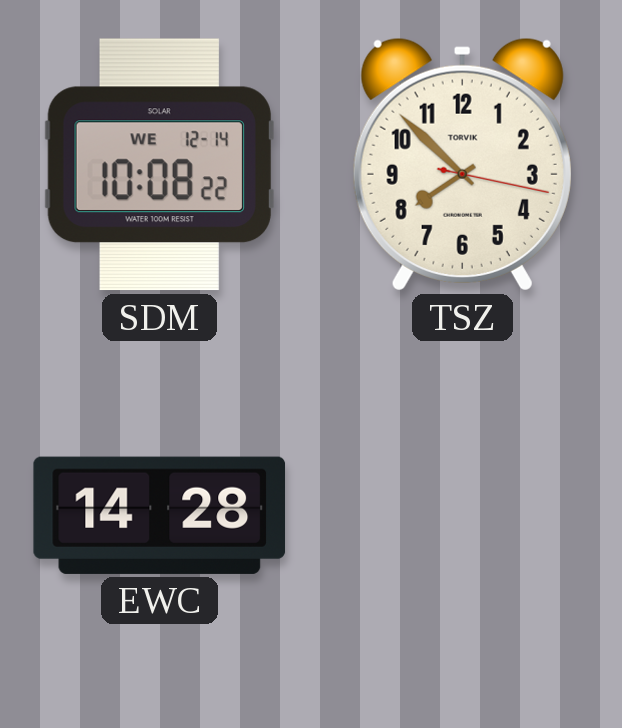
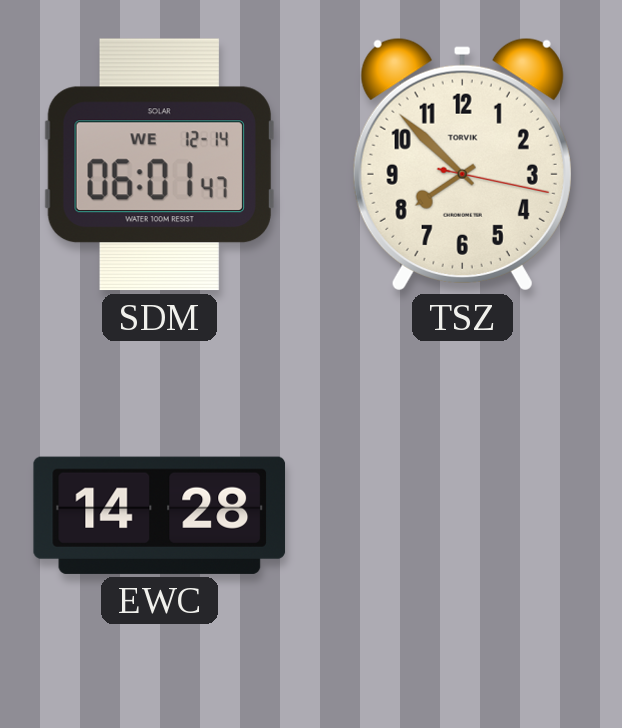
SDM: 10:08 -> 06:01 (159, 165)
